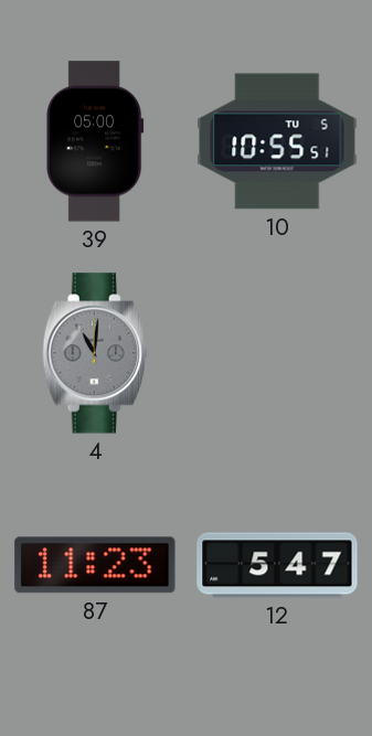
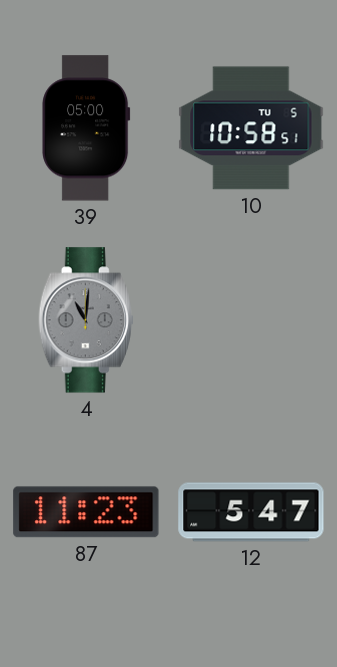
10: 10:55 -> 10:58 (251, 128)
